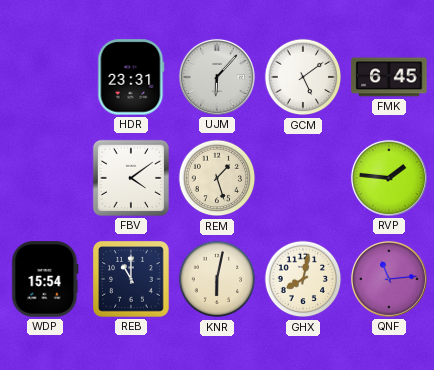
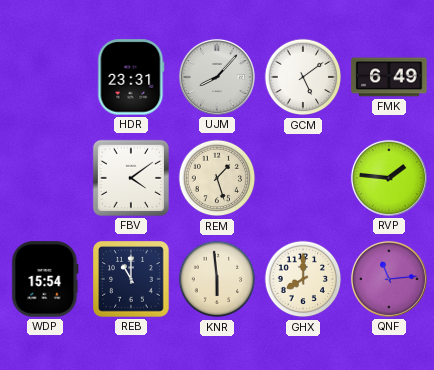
UJM: 6:07 -> 8:07 (217, 77)
FMK: 6:45 -> 6:49 (389, 77)
KNR: 6:02 -> 5:59 (217, 279)
GHX: 8:02 -> 8:00 (303, 279)
